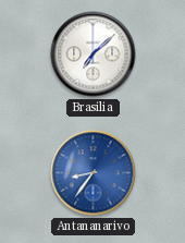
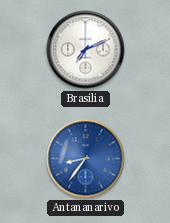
Brasilia: 7:08 -> 7:11 (86, 50)
